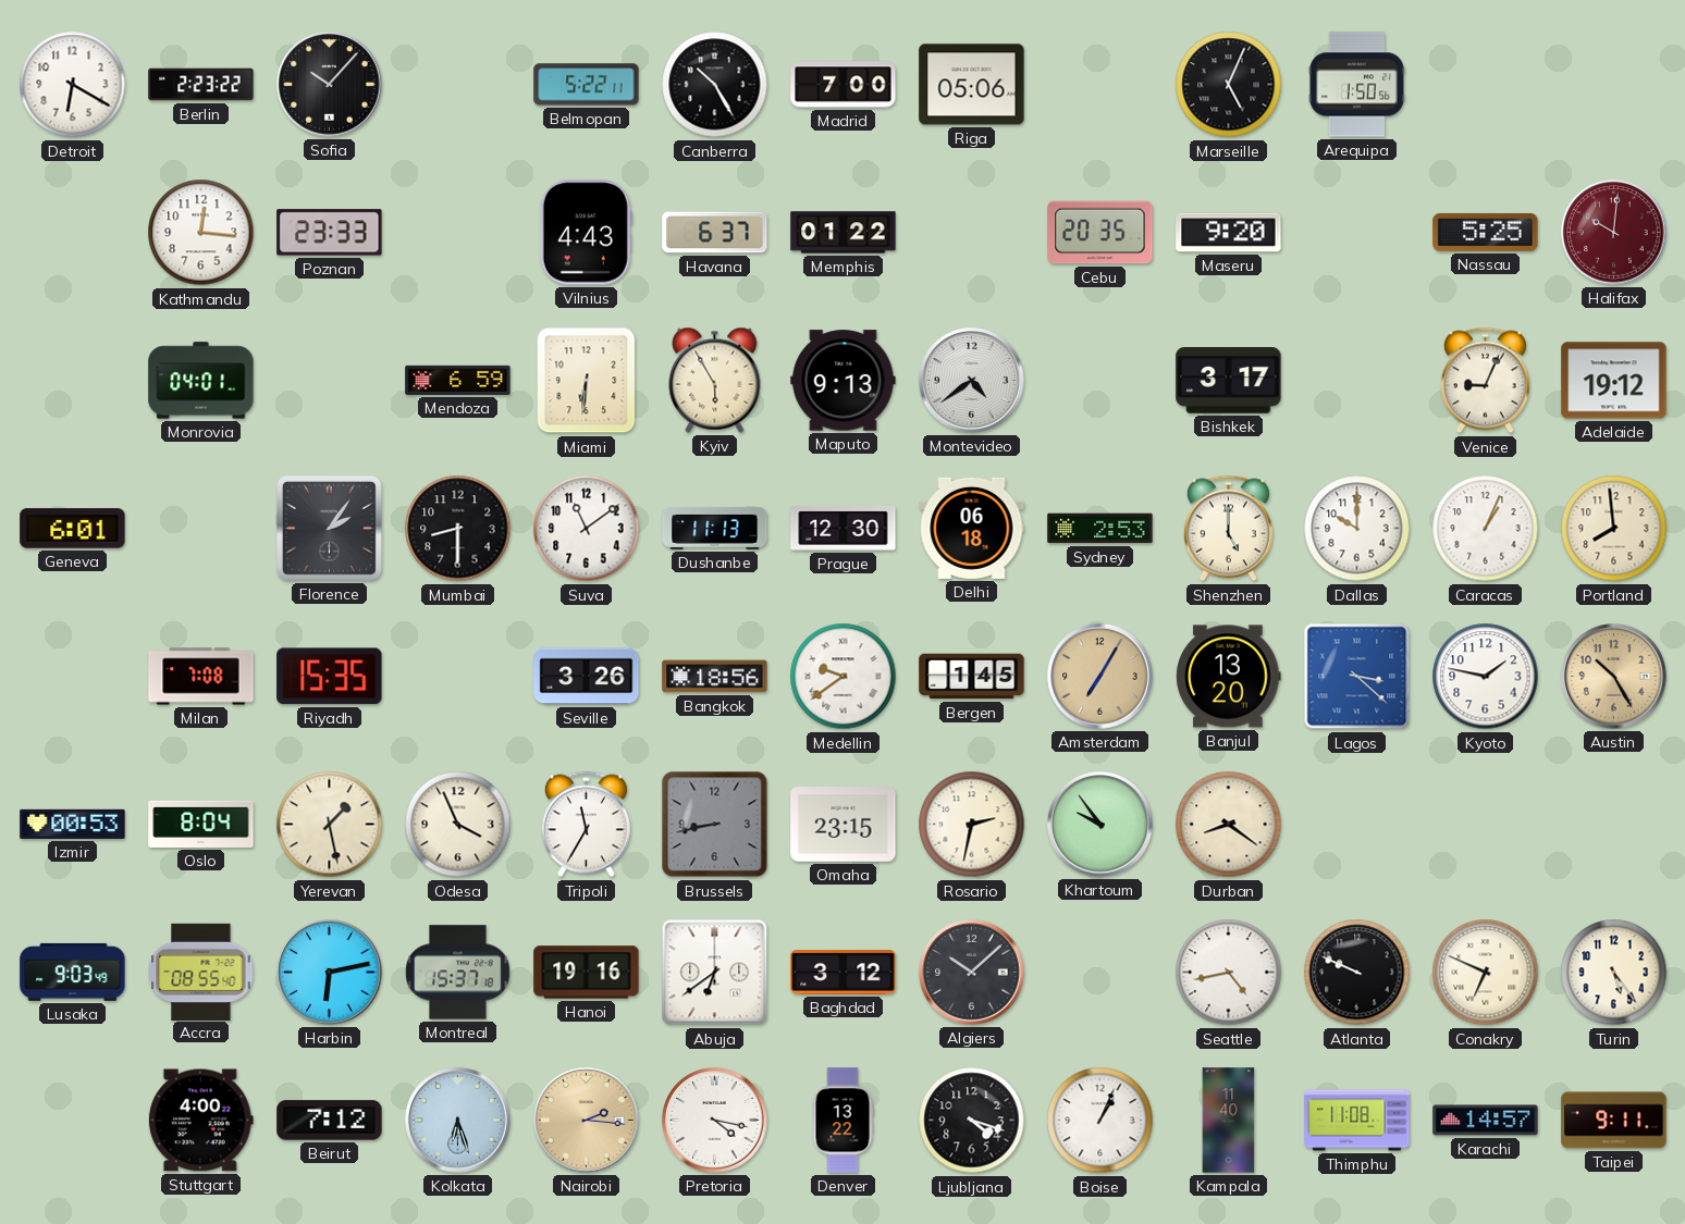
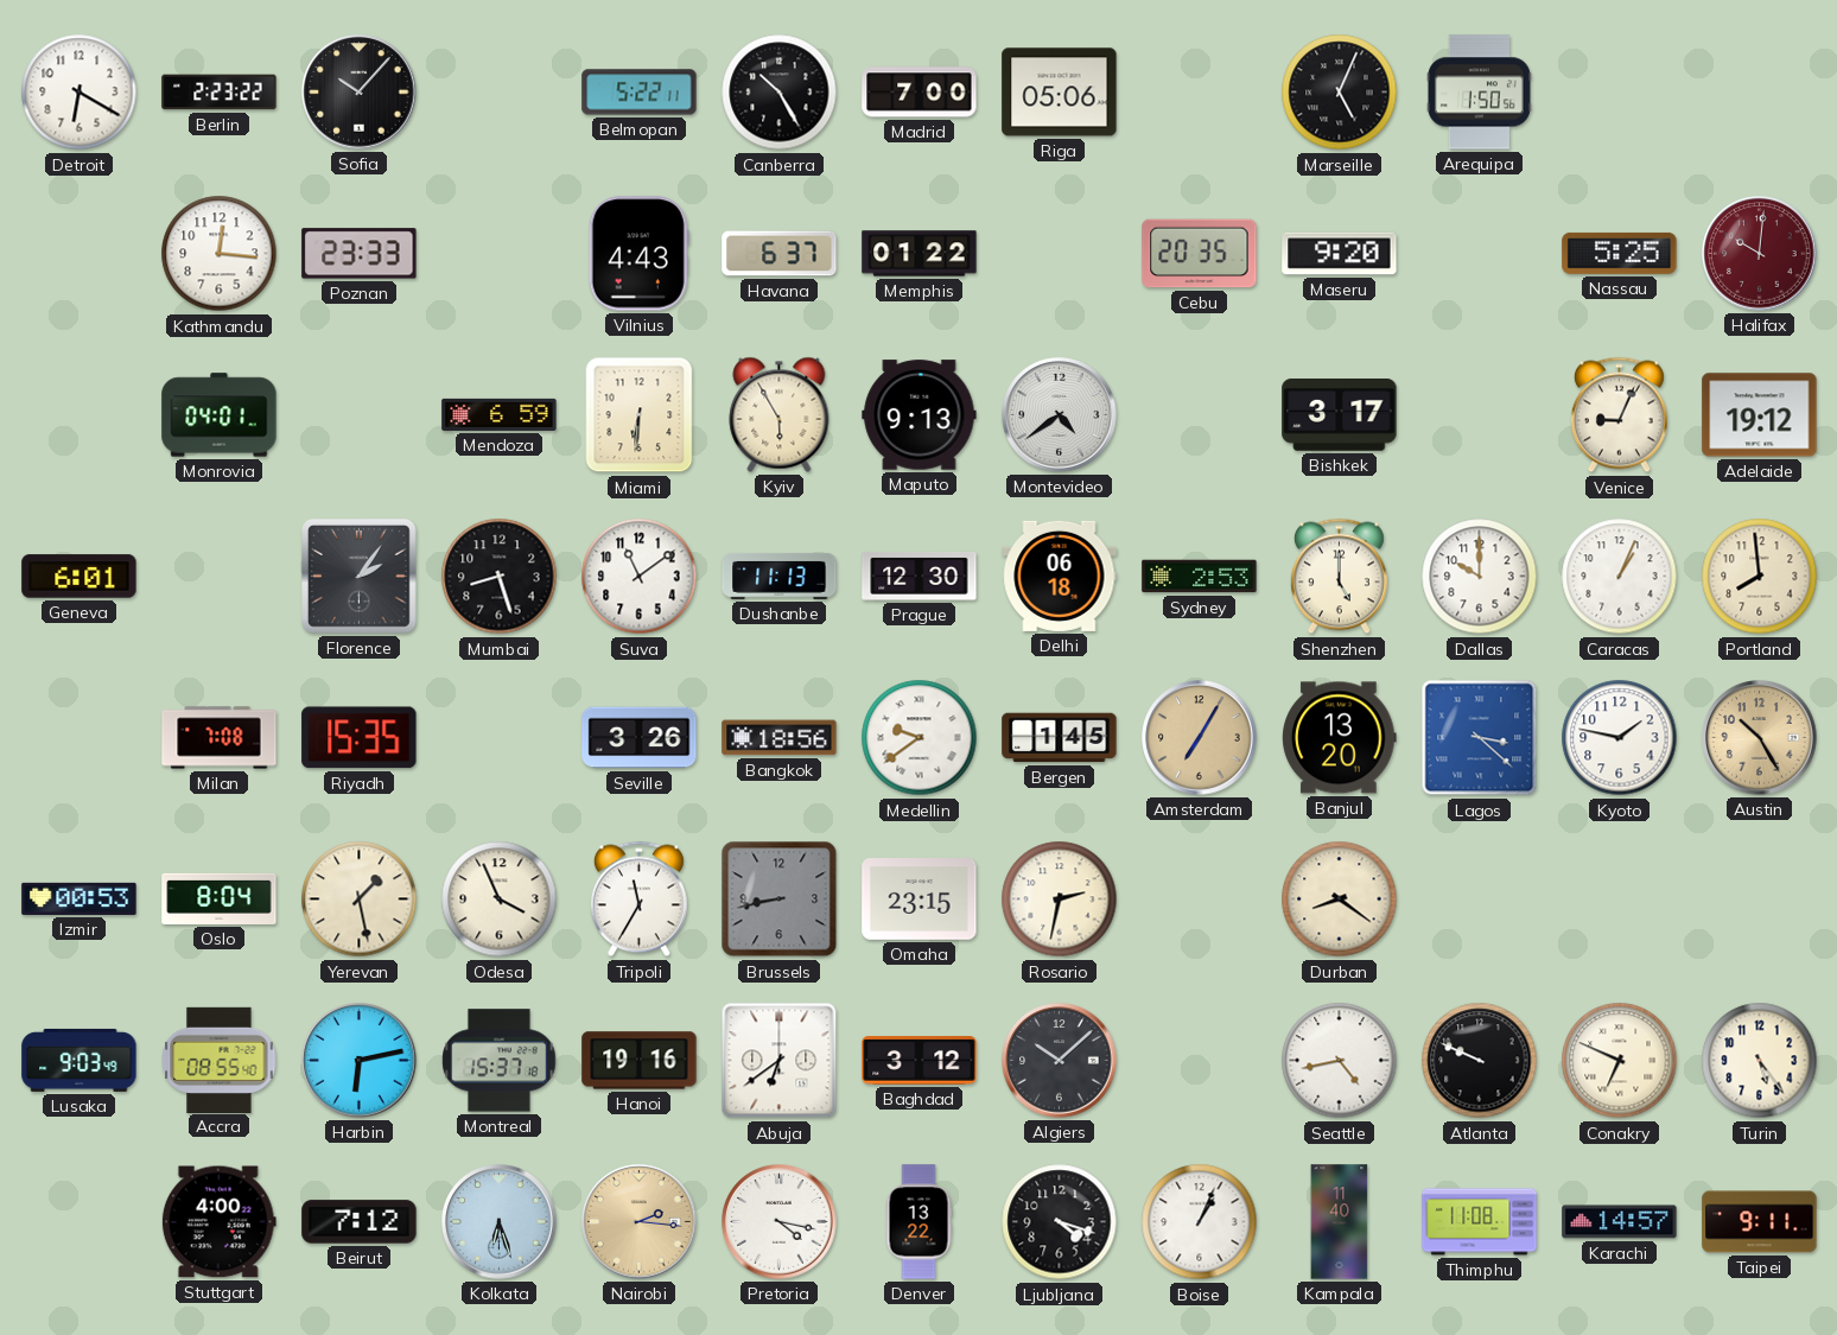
Mumbai: 8:30 -> 8:27 (500, 577)
Khartoum: 9:54 -> none (1100, 825)
